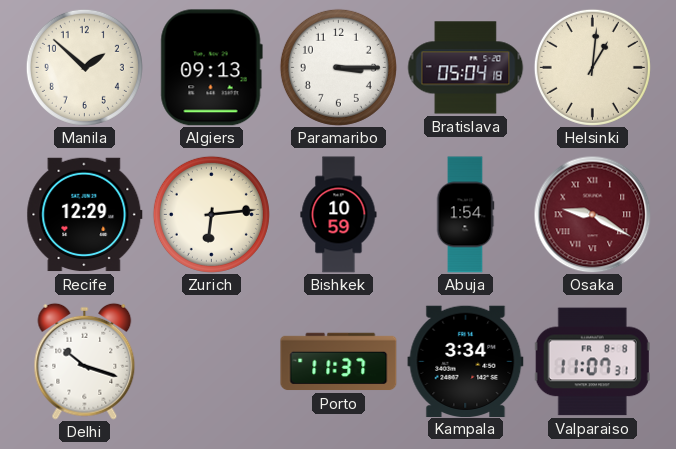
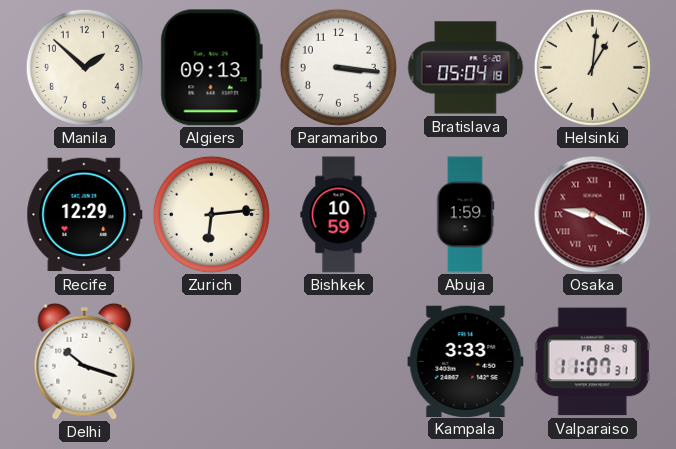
Paramaribo: 3:15 -> 3:16 (338, 67)
Abuja: 1:54 -> 1:59 (465, 215)
Porto: 11:37 -> none (339, 362)
Kampala: 3:34 -> 3:33 (466, 361)
